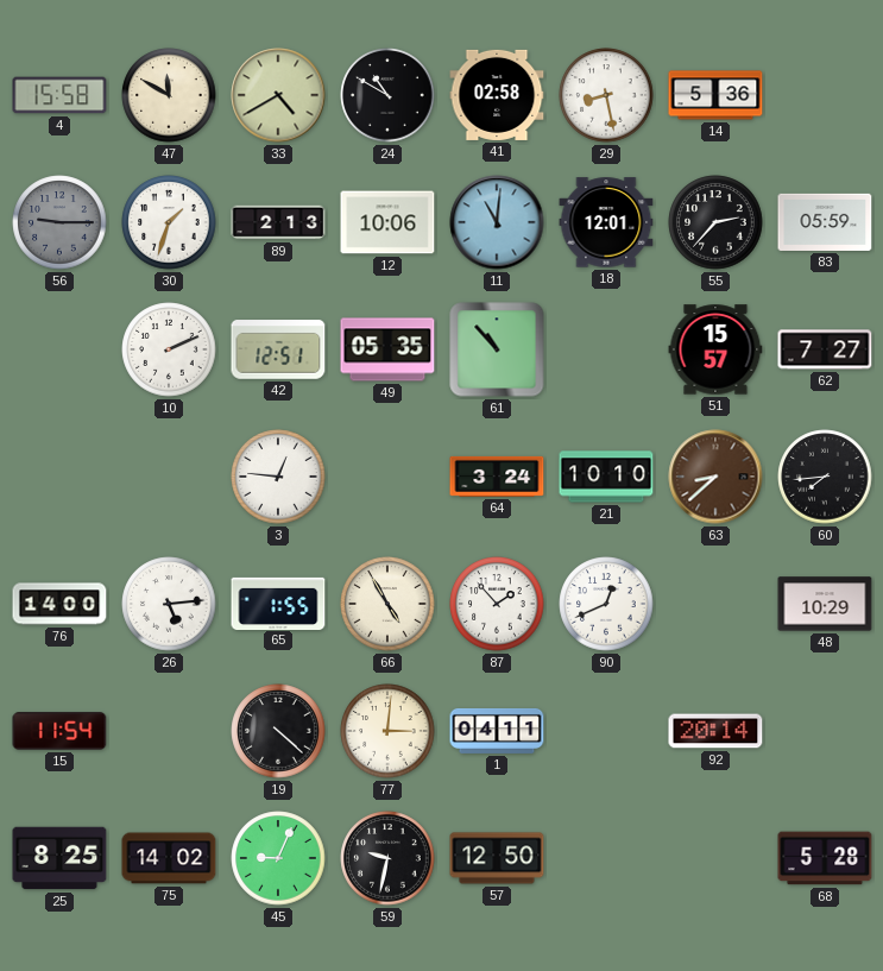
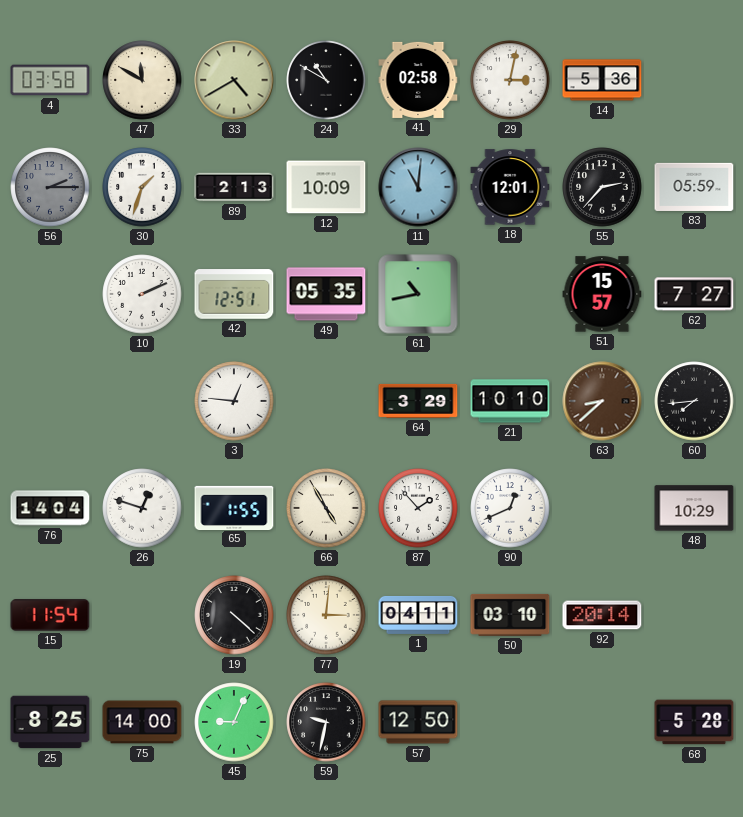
4: 15:58 -> 03:58 (50, 80)
29: 8:28 -> 3:02 (510, 80)
56: 9:15 -> 2:15 (50, 187)
12: 10:06 -> 10:09 (326, 187)
61: 10:53 -> 10:43 (418, 294)
64: 3:24 -> 3:29 (418, 401)
76: 14:00 -> 14:04 (50, 508)
26: 5:14 -> 12:48 (142, 508)
50: none -> 03:10 (510, 615)
75: 14:02 -> 14:00 (142, 722)
